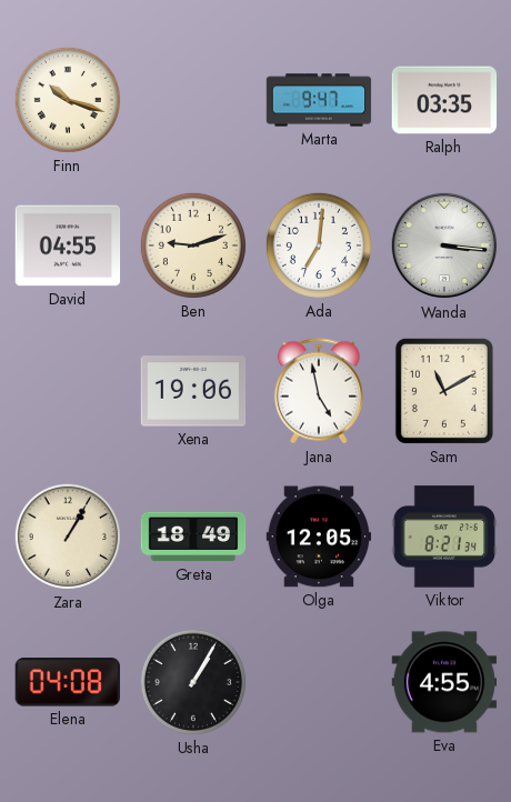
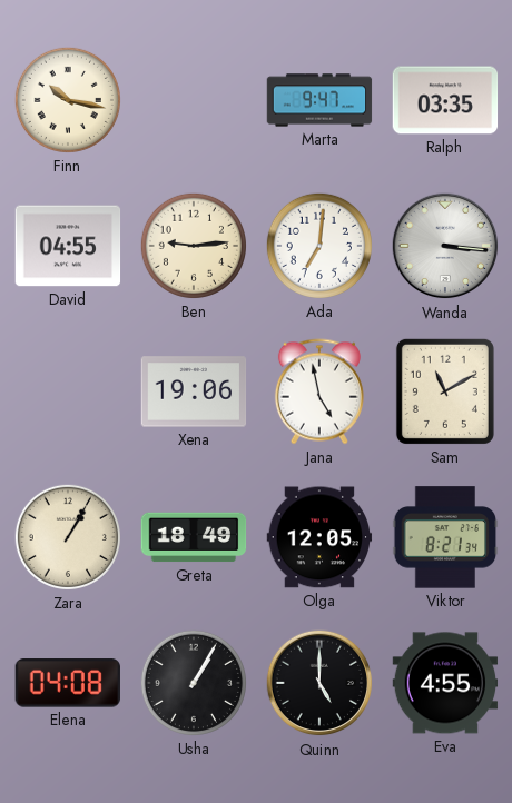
Finn: 10:18 -> 10:17 (68, 100)
Ben: 9:12 -> 9:14 (194, 246)
Quinn: none -> 5:00 (319, 683)
